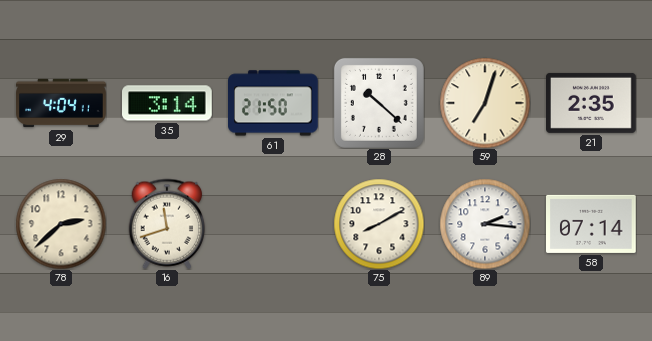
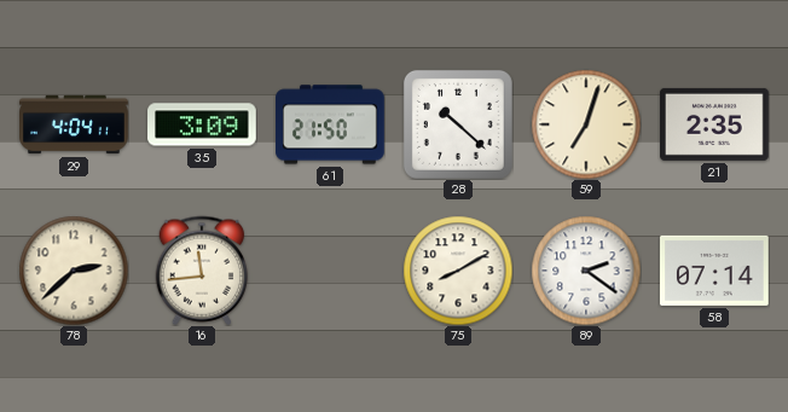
35: 3:14 -> 3:09 (202, 124)
16: 11:42 -> 11:44 (201, 271)
89: 2:16 -> 2:21 (586, 271)
